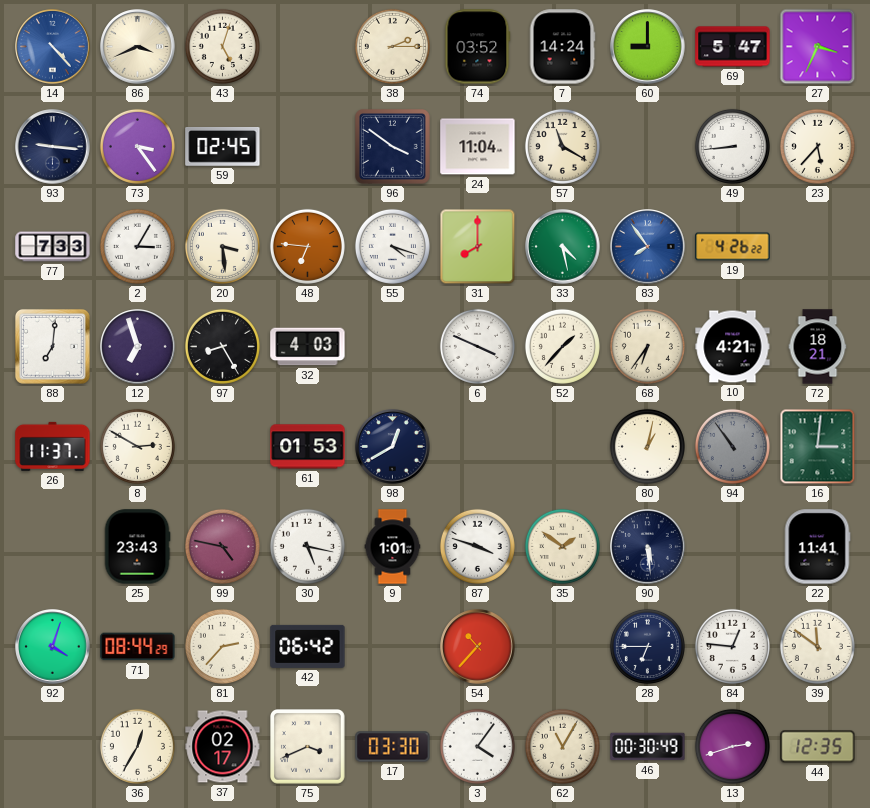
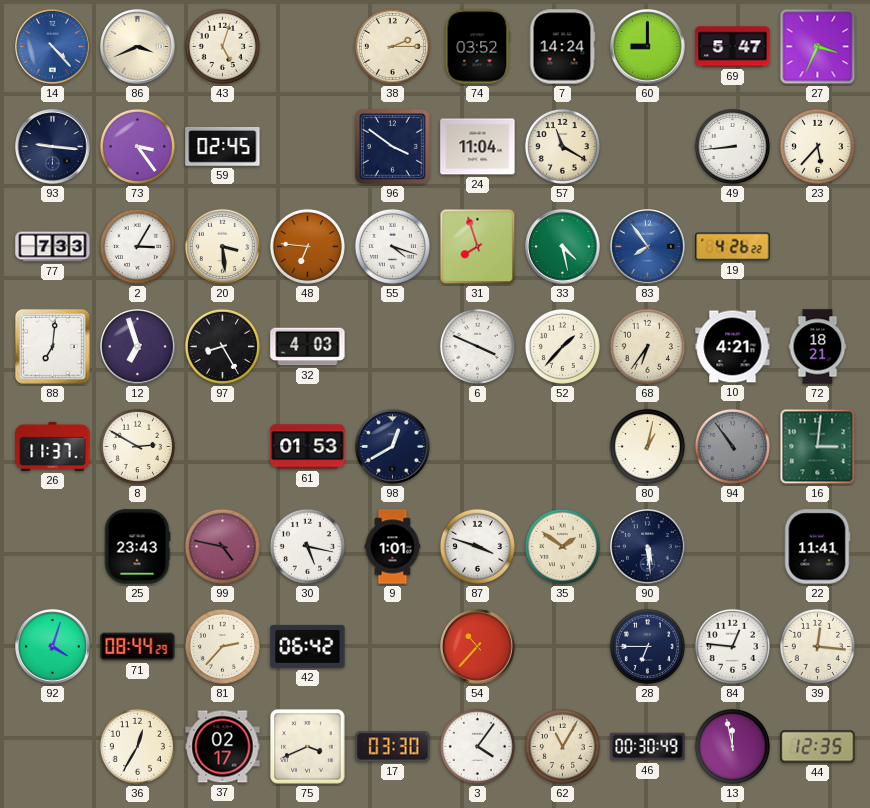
31: 8:00 -> 7:57 (478, 247)
39: 11:51 -> 12:16 (817, 646)
13: 2:42 -> 11:58 (732, 746)
